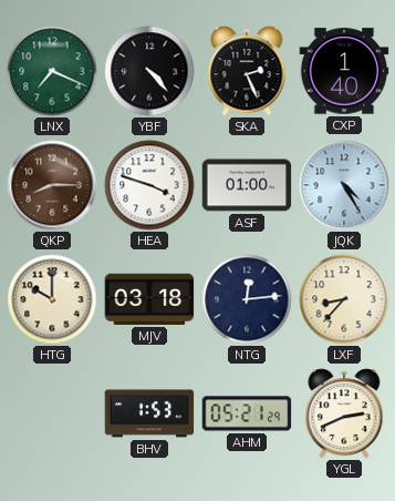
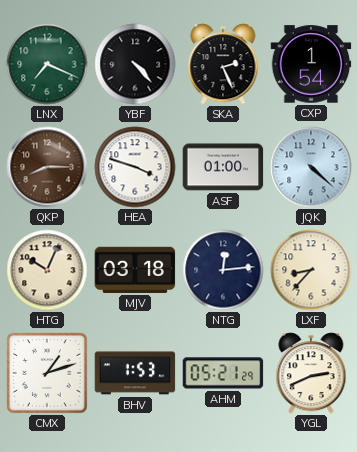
CXP: 1:40 -> 1:54 (311, 64)
JQK: 4:25 -> 4:22 (311, 167)
HTG: 10:00 -> 10:04 (47, 270)
CMX: none -> 1:12 (48, 374)
